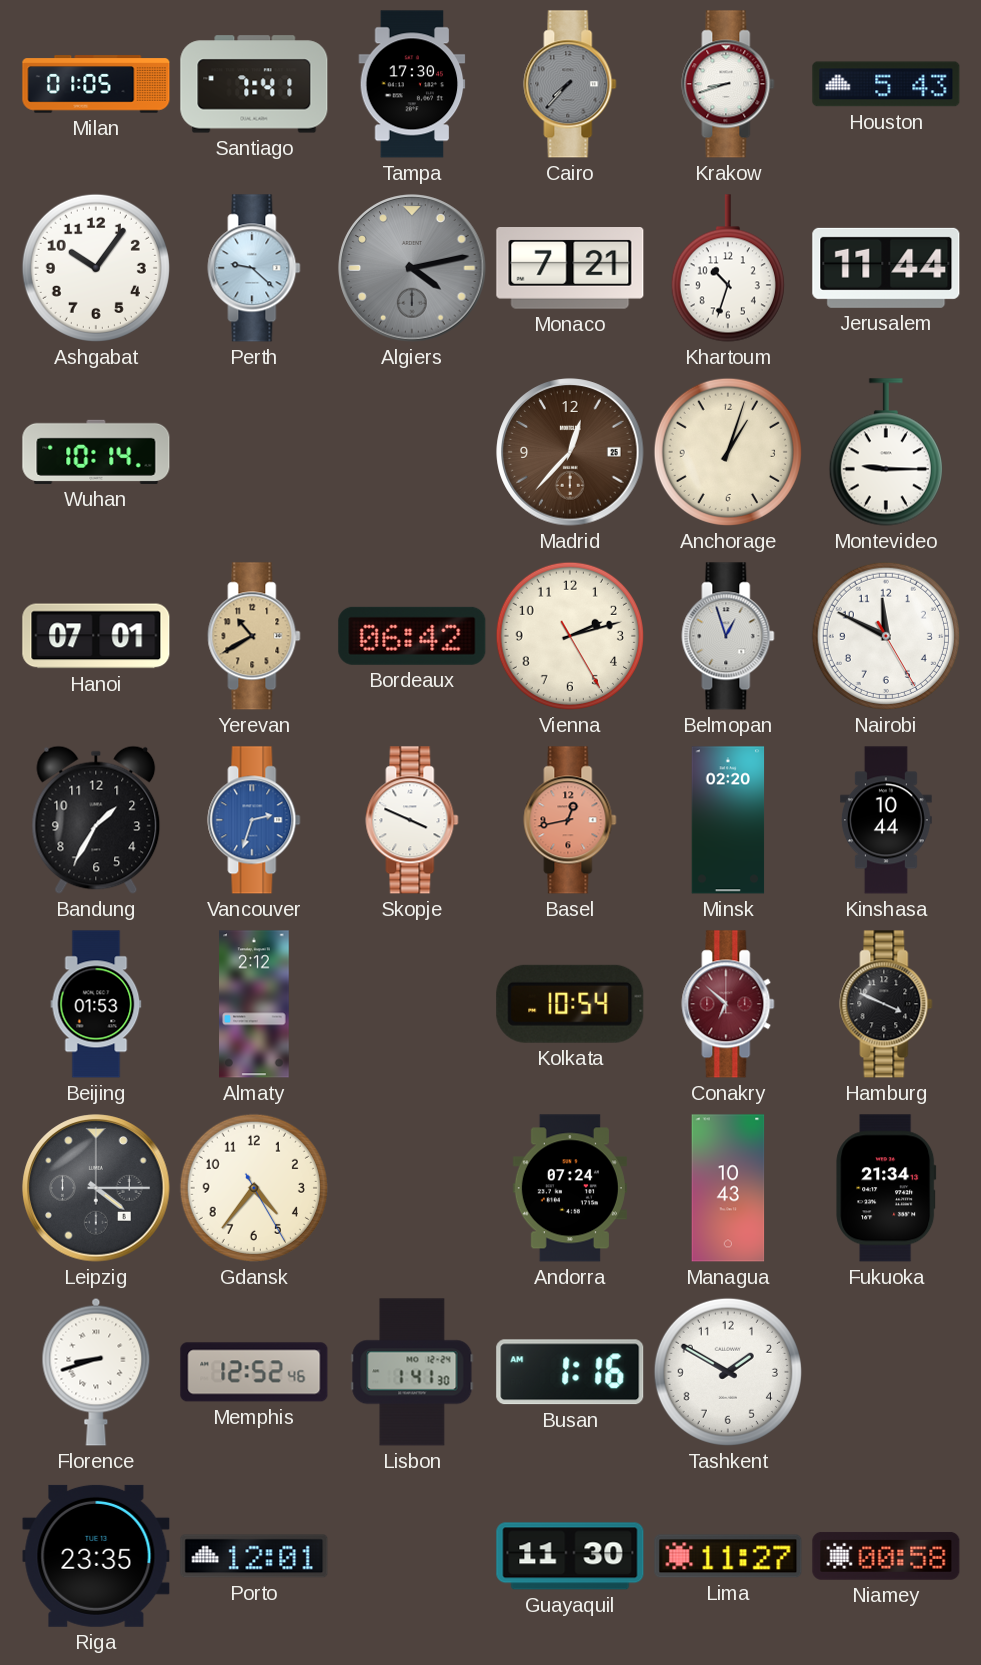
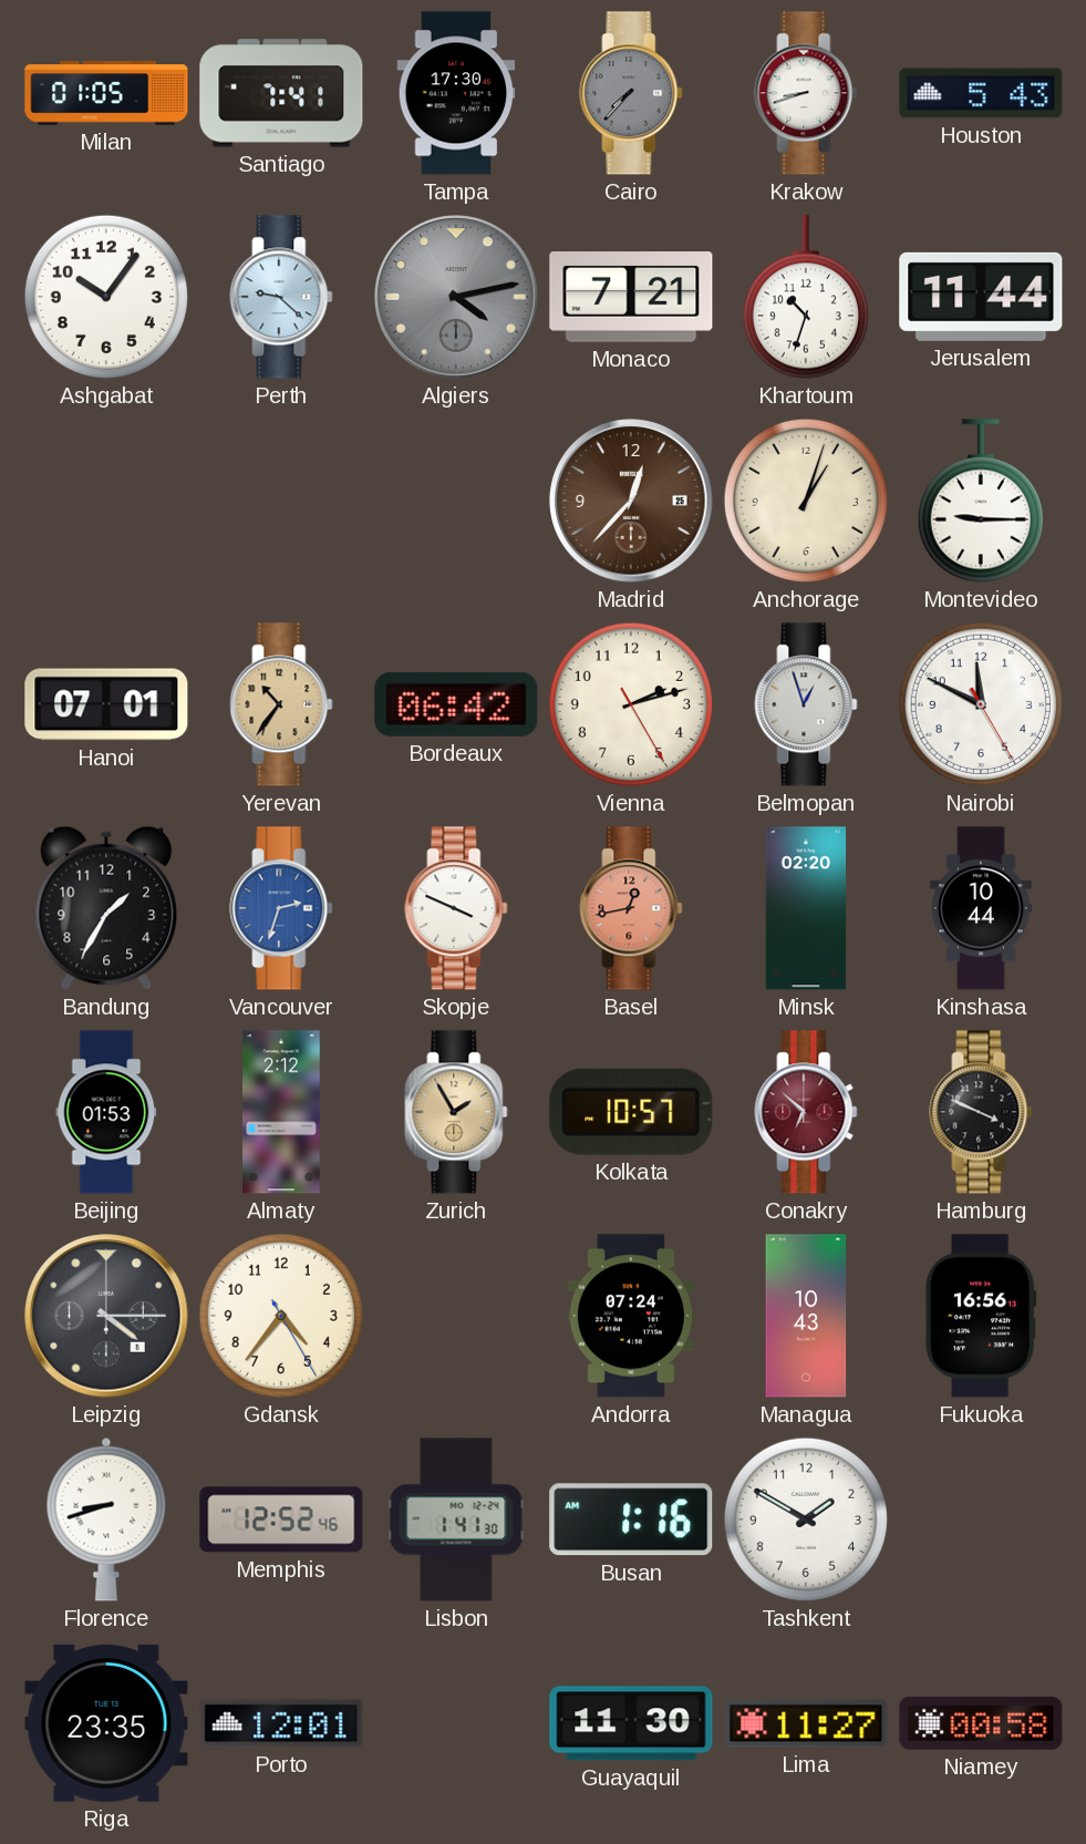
Wuhan: 10:14 -> none (96, 452)
Yerevan: 10:40 -> 10:36 (281, 704)
Zurich: none -> 1:55 (456, 1112)
Kolkata: 10:54 -> 10:57 (631, 1112)
Fukuoka: 21:34 -> 16:56 (981, 1316)
